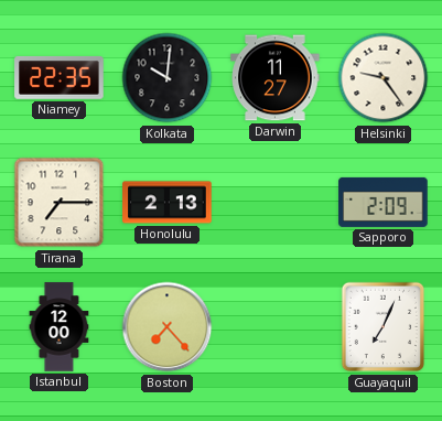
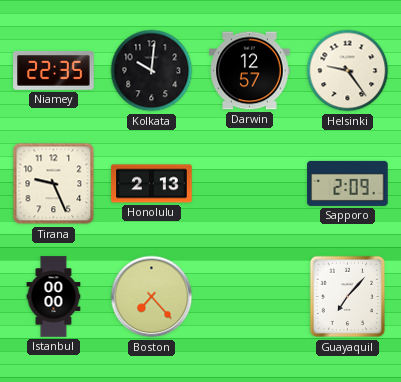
Darwin: 11:27 -> 12:57 (250, 71)
Tirana: 7:15 -> 9:26 (54, 184)
Istanbul: 12:00 -> 00:00 (54, 297)
Guayaquil: 7:04 -> 7:07 (348, 297)
